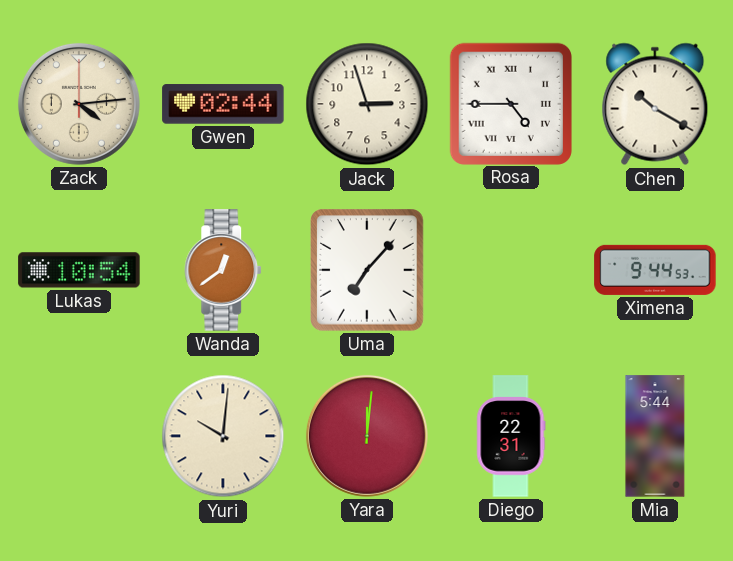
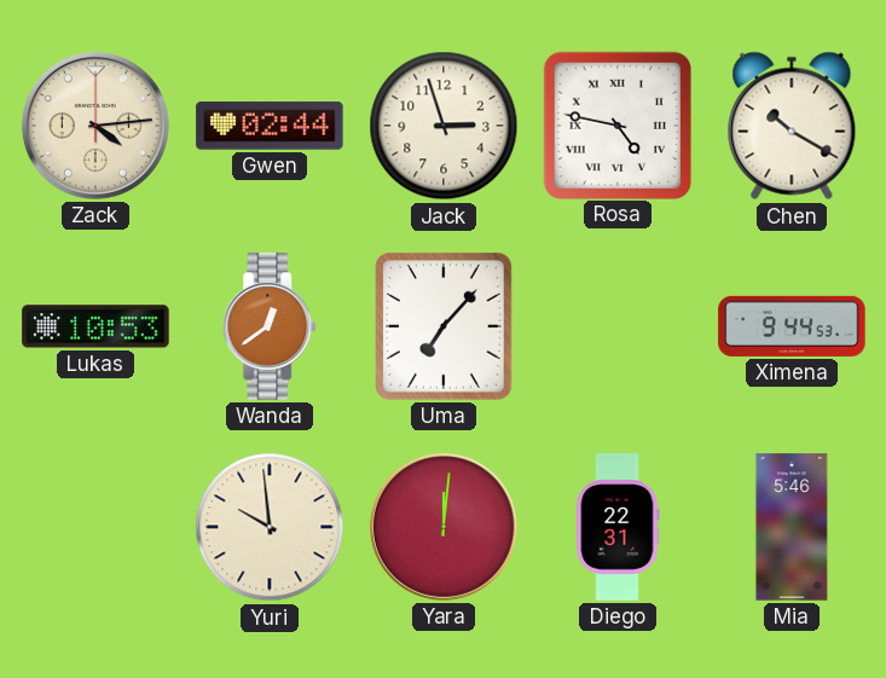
Rosa: 4:45 -> 4:47 (616, 124)
Lukas: 10:54 -> 10:53 (95, 326)
Yuri: 10:01 -> 9:59 (270, 527)
Mia: 5:44 -> 5:46 (792, 527)
